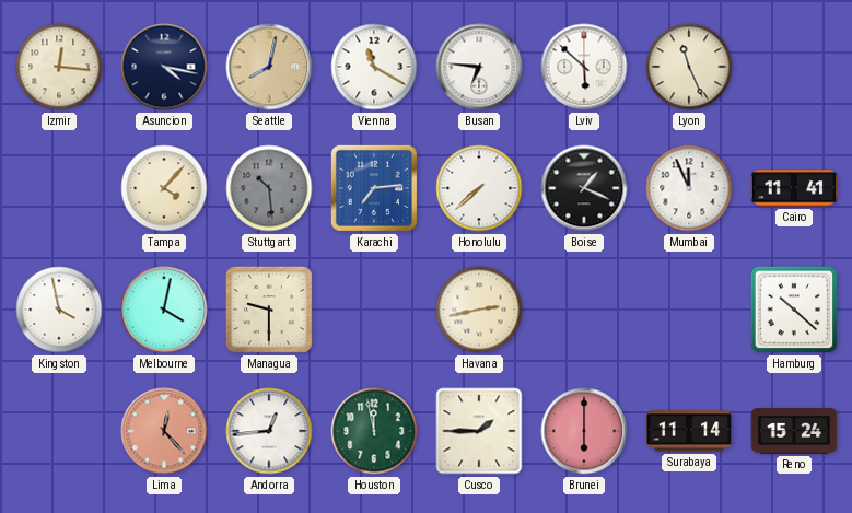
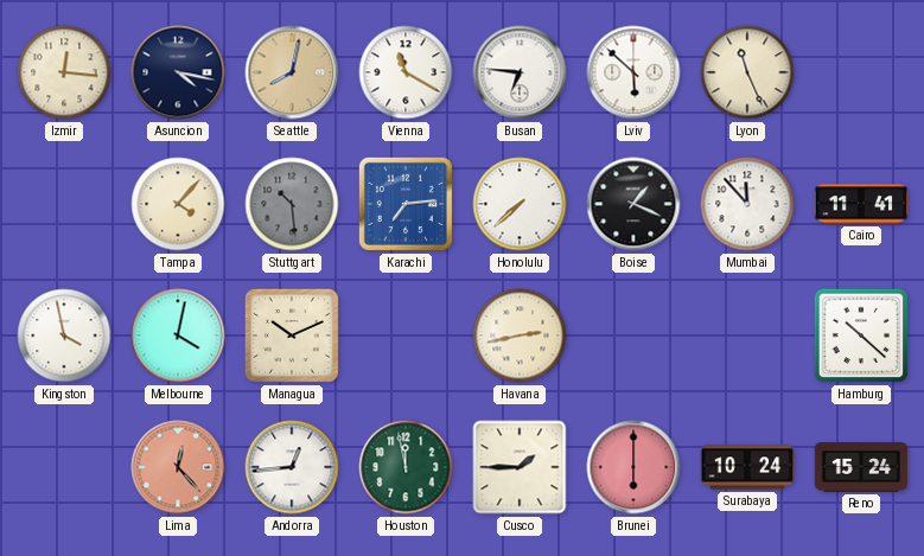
Mumbai: 11:56 -> 11:53 (747, 204)
Managua: 9:30 -> 10:11 (292, 335)
Surabaya: 11:14 -> 10:24 (747, 467)
